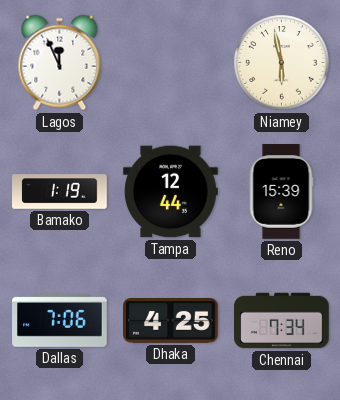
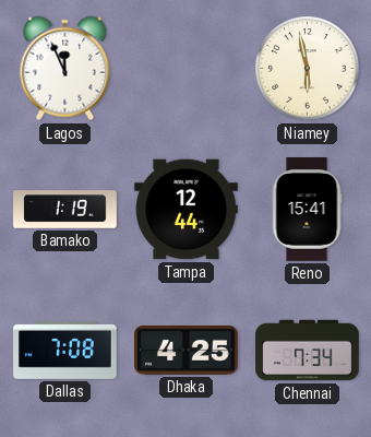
Reno: 15:39 -> 15:41 (307, 210)
Dallas: 7:06 -> 7:08 (65, 350)
